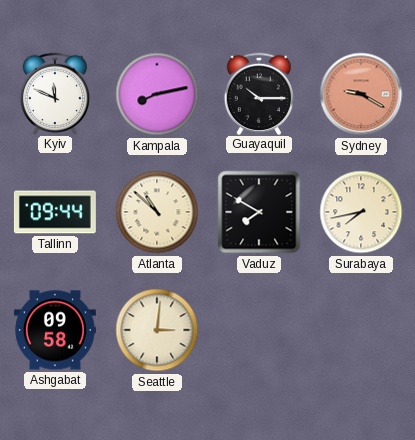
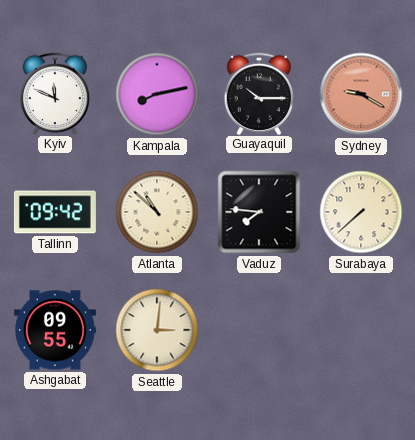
Tallinn: 09:44 -> 09:42 (55, 212)
Vaduz: 7:50 -> 7:46 (259, 212)
Surabaya: 7:43 -> 7:38 (361, 212)
Ashgabat: 09:58 -> 09:55 (55, 330)
